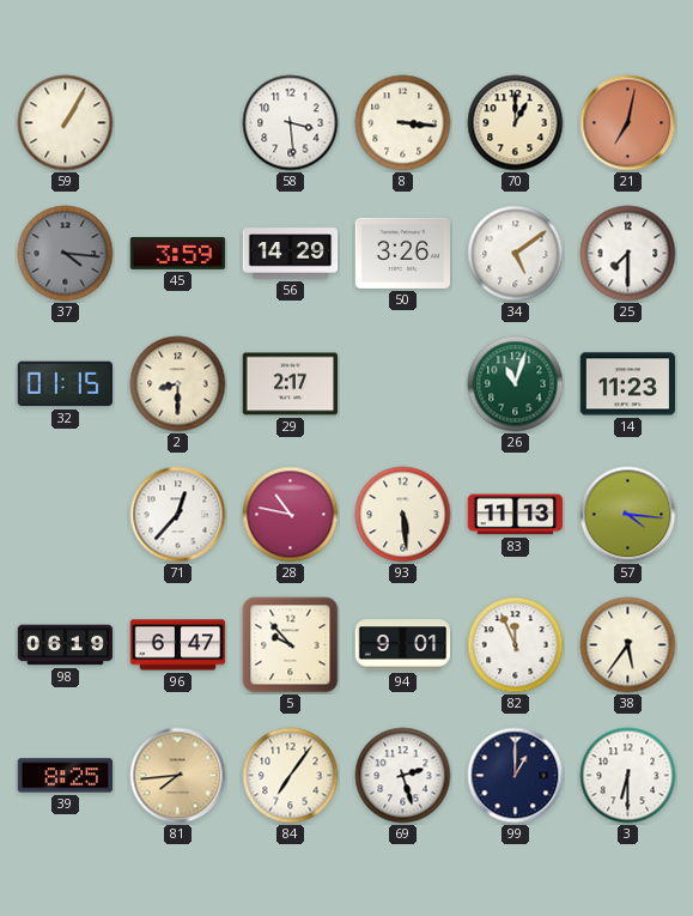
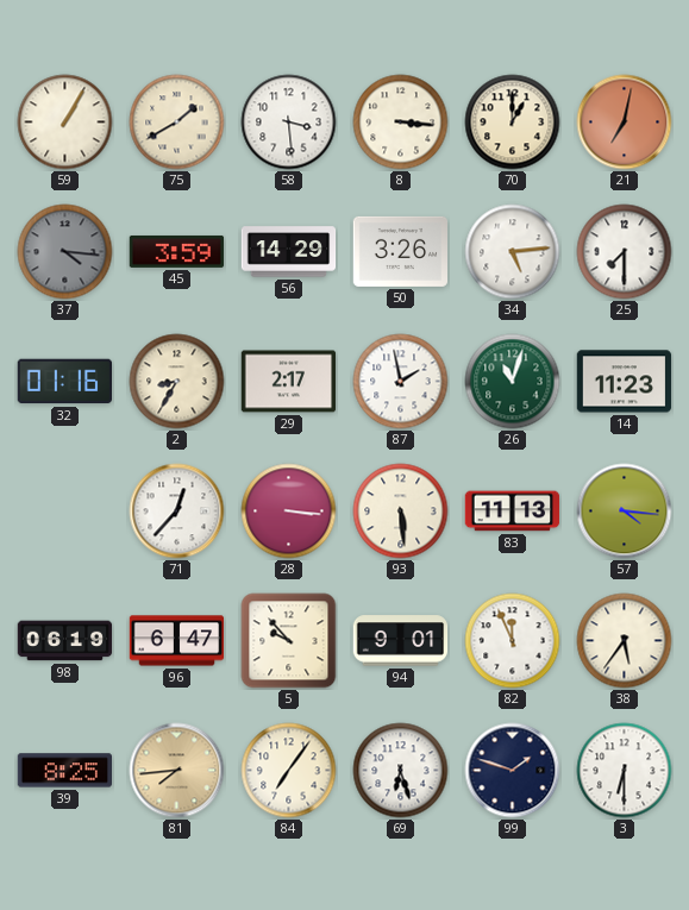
75: none -> 1:40 (177, 123)
34: 5:09 -> 5:14 (513, 252)
32: 01:15 -> 01:16 (64, 382)
2: 8:30 -> 8:35 (177, 382)
87: none -> 1:58 (401, 382)
28: 10:47 -> 3:16 (289, 512)
69: 2:27 -> 6:27 (401, 771)
99: 1:00 -> 1:48 (513, 771)
